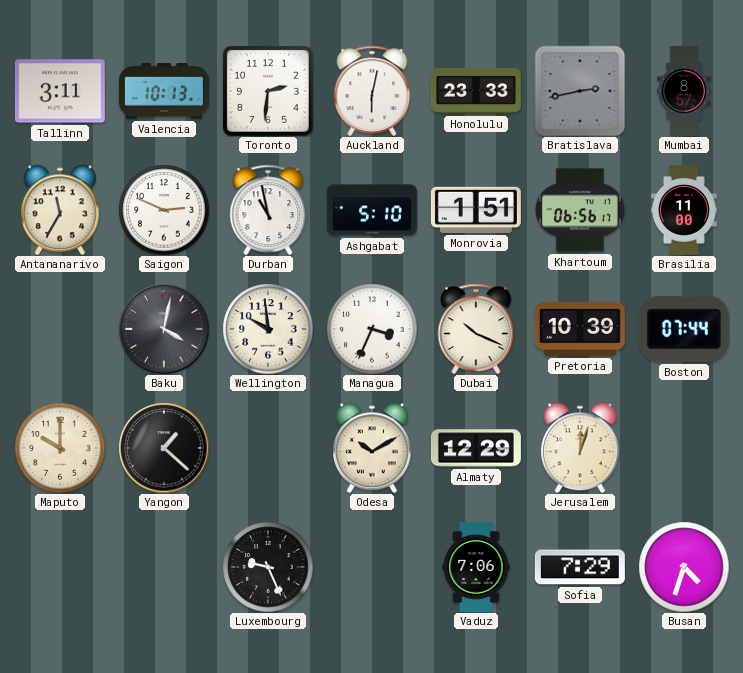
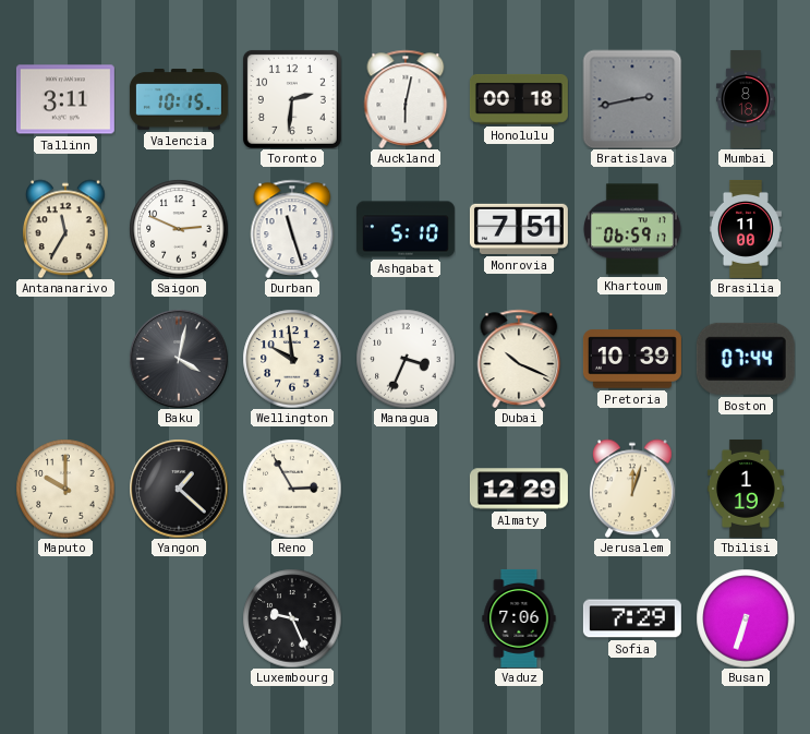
Valencia: 10:13 -> 10:15 (179, 99)
Honolulu: 23:33 -> 00:18 (519, 99)
Mumbai: 8:57 -> 8:18 (746, 99)
Durban: 10:58 -> 11:27 (292, 229)
Monrovia: 1:51 -> 7:51 (519, 229)
Khartoum: 06:56 -> 06:59 (632, 229)
Reno: none -> 2:55 (292, 489)
Odesa: 10:10 -> none (372, 448)
Tbilisi: none -> 1:19 (746, 489)
Busan: 4:33 -> 6:33 (746, 618)
